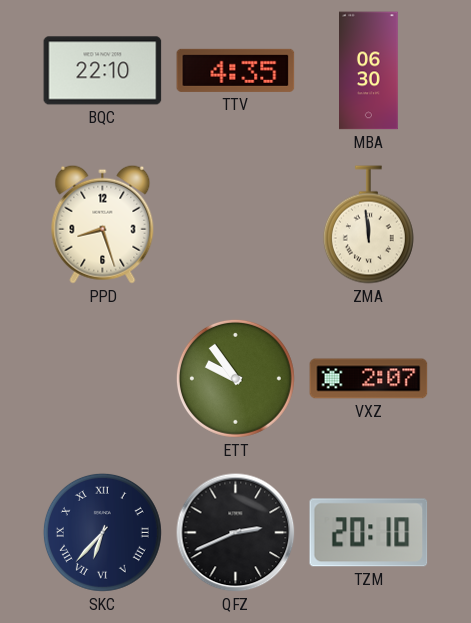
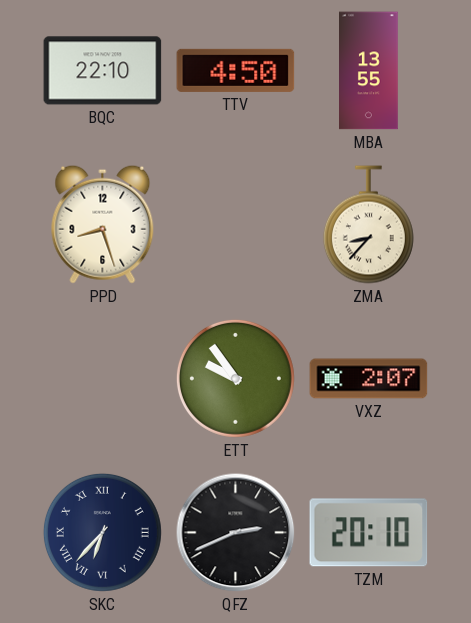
TTV: 4:35 -> 4:50 (236, 70)
MBA: 06:30 -> 13:55 (369, 71)
ZMA: 11:59 -> 8:37 (368, 225)
